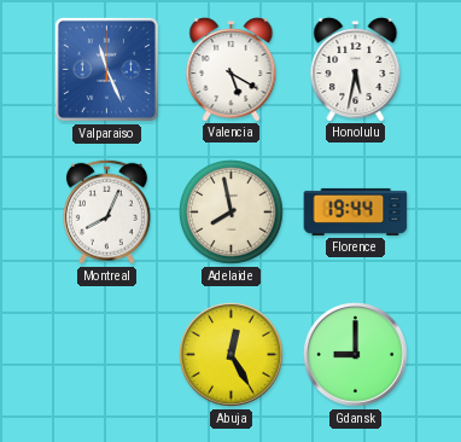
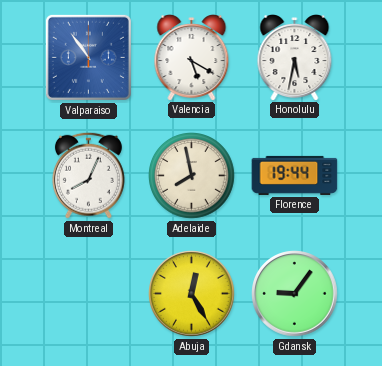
Valparaiso: 11:26 -> 10:54 (88, 57)
Gdansk: 9:00 -> 9:06 (295, 294)
